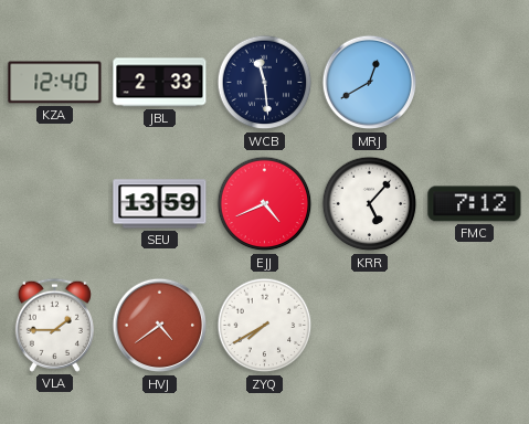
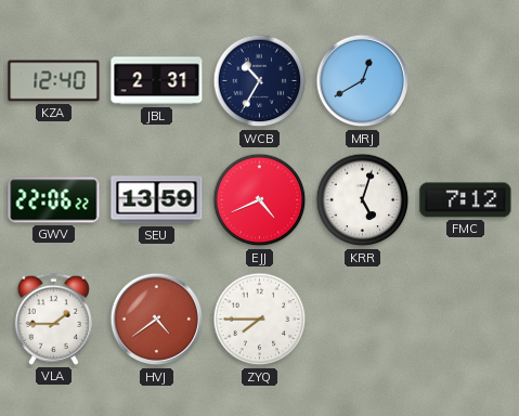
JBL: 2:33 -> 2:31 (157, 81)
WCB: 11:29 -> 10:35 (260, 81)
GWV: none -> 22:06 (54, 200)
KRR: 5:07 -> 5:03 (363, 200)
ZYQ: 7:40 -> 7:45 (260, 320)
